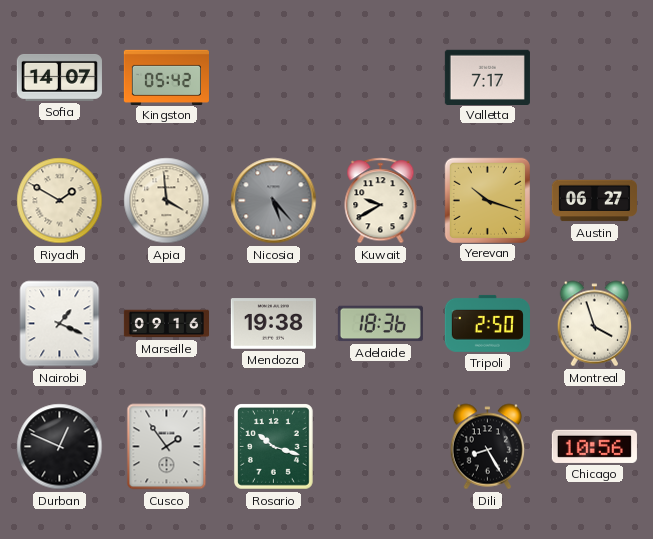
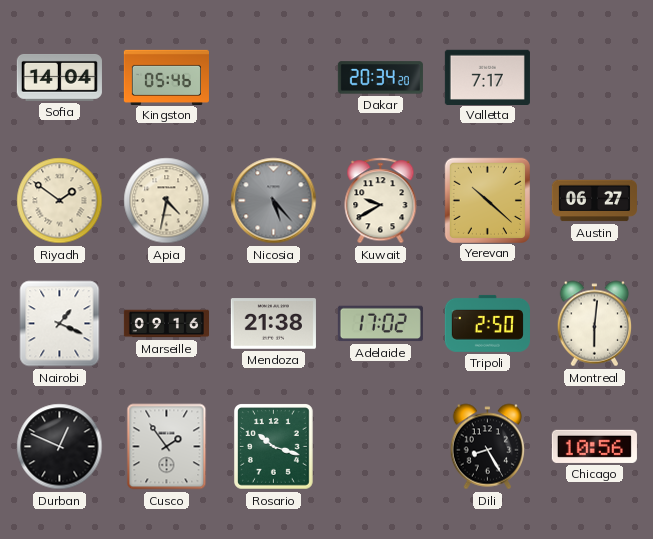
Sofia: 14:07 -> 14:04 (59, 77)
Kingston: 05:42 -> 05:46 (166, 77)
Dakar: none -> 20:34 (380, 78)
Riyadh: 1:50 -> 1:51 (60, 201)
Apia: 3:59 -> 4:32 (167, 201)
Yerevan: 10:18 -> 10:22 (487, 200)
Mendoza: 19:38 -> 21:38 (273, 324)
Adelaide: 18:36 -> 17:02 (380, 324)
Montreal: 3:57 -> 6:01 (595, 324)
